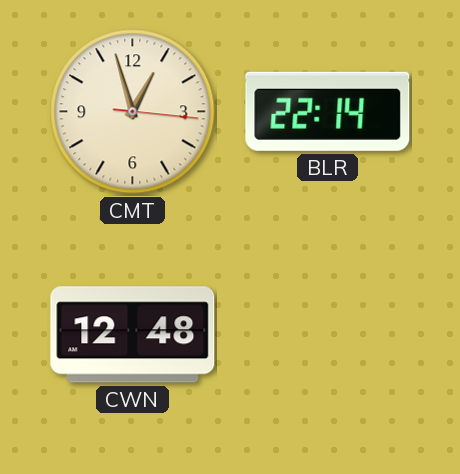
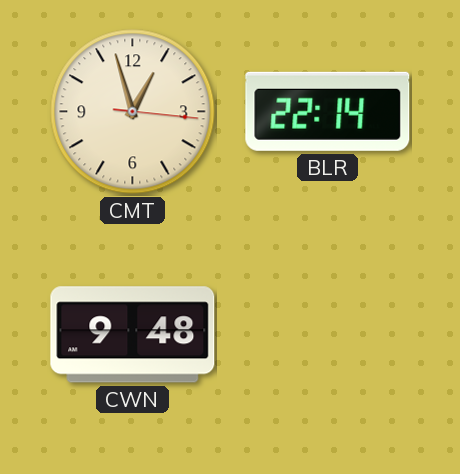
CWN: 12:48 -> 9:48 (133, 335)
